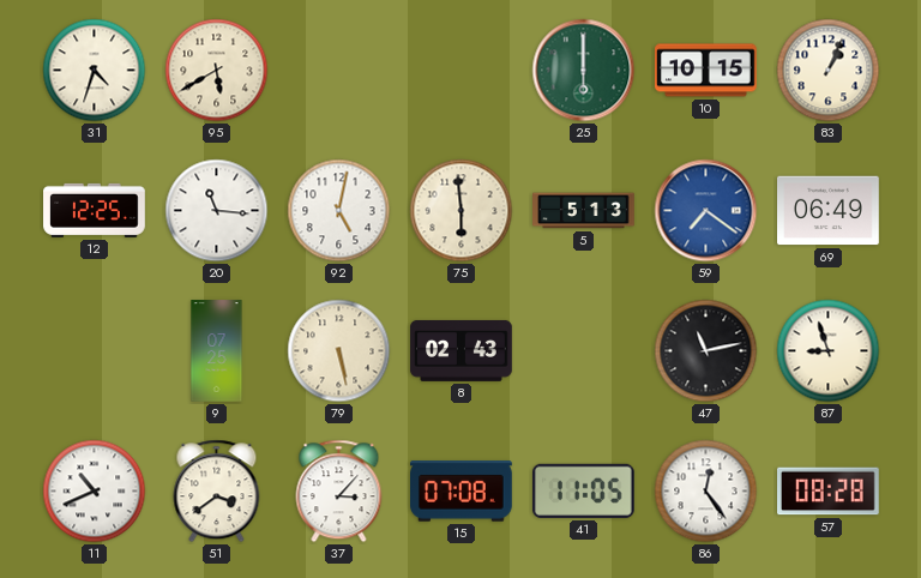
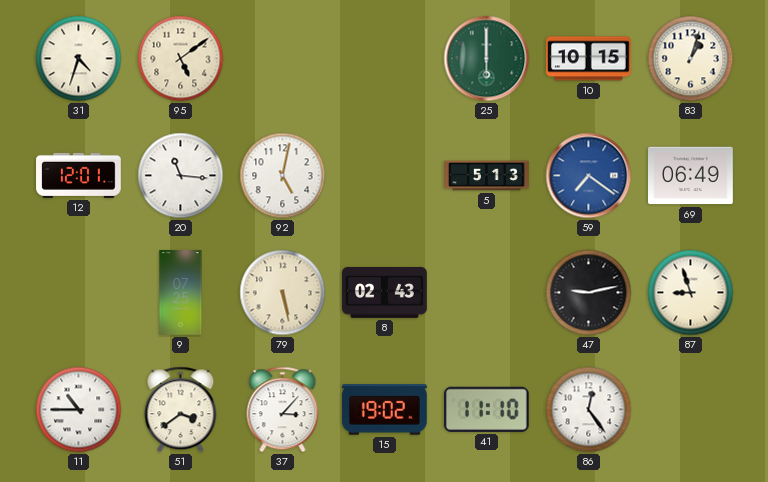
95: 5:40 -> 5:09 (181, 59)
83: 1:04 -> 1:03 (691, 59)
12: 12:25 -> 12:01 (79, 175)
75: 5:59 -> none (462, 211)
47: 11:13 -> 9:13 (589, 293)
11: 10:41 -> 10:45 (79, 410)
15: 07:08 -> 19:02 (385, 410)
41: 11:05 -> 11:10 (486, 409)
57: 08:28 -> none (829, 492)
